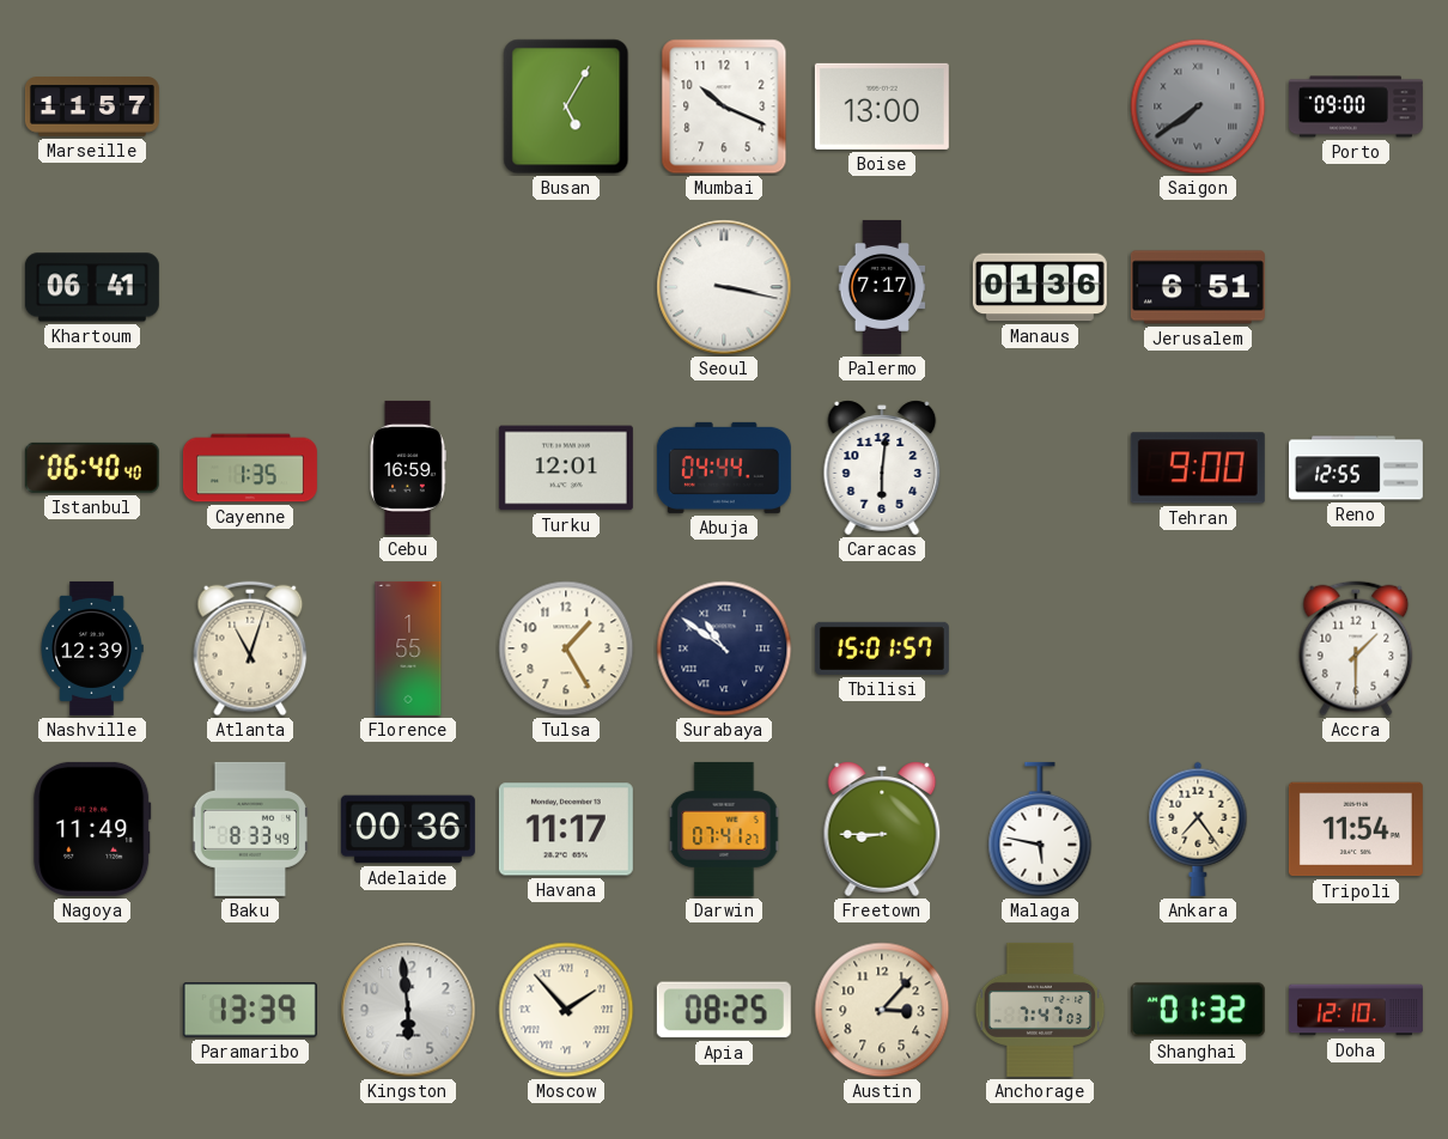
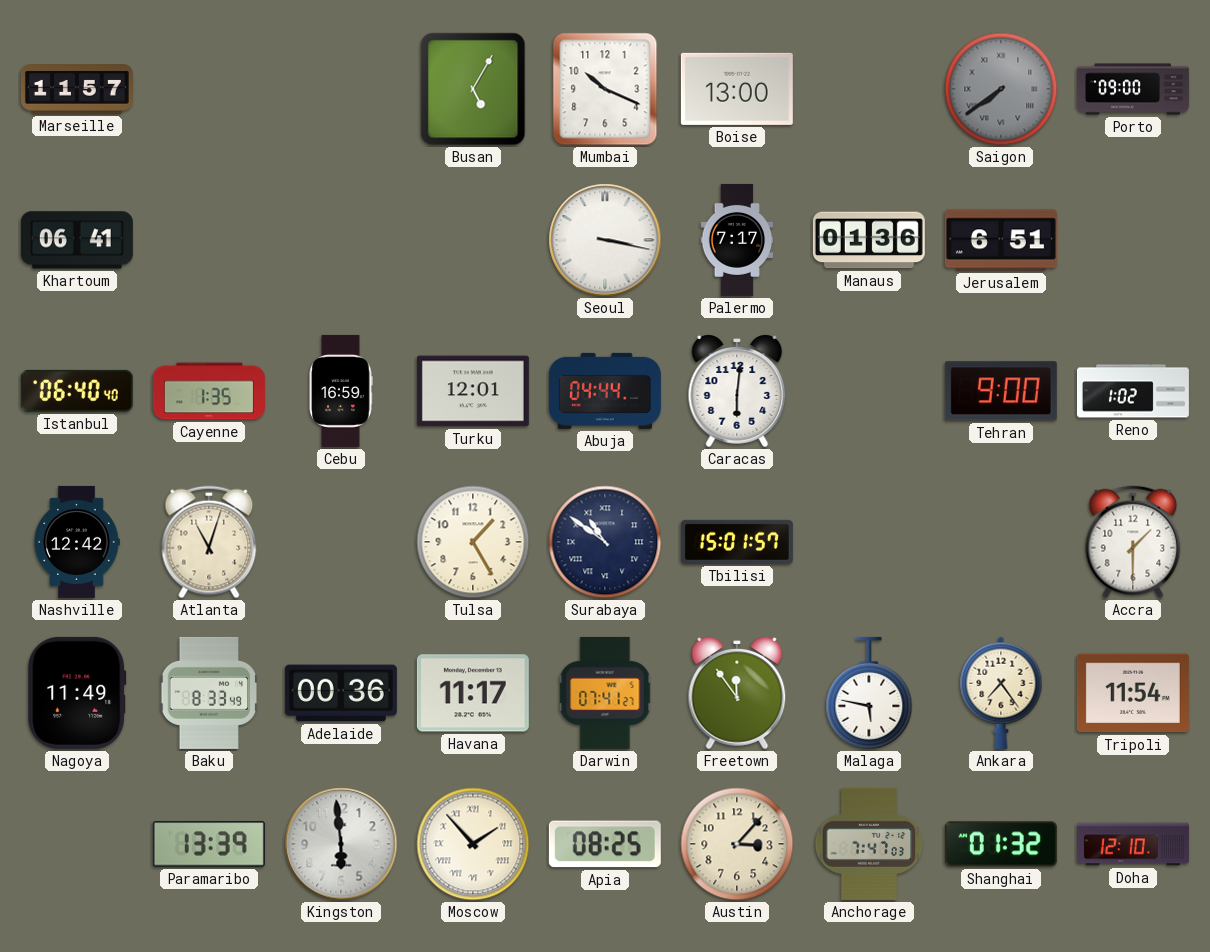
Reno: 12:55 -> 1:02 (1133, 391)
Nashville: 12:39 -> 12:42 (77, 542)
Florence: 1:55 -> none (408, 648)
Freetown: 8:45 -> 11:54 (737, 693)
